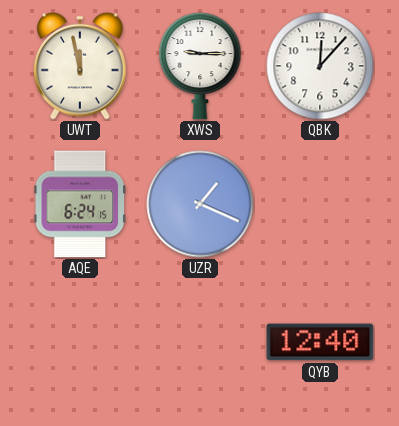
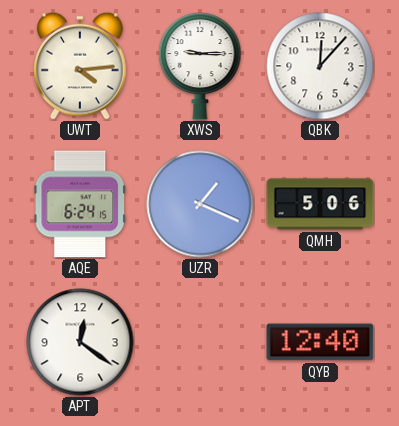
UWT: 11:58 -> 4:14 (81, 66)
QMH: none -> 5:06 (320, 204)
APT: none -> 12:21 (80, 342)
